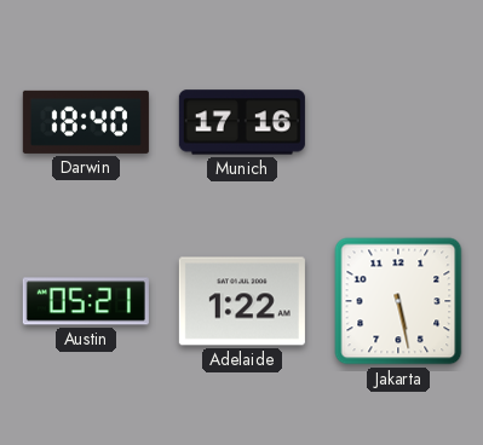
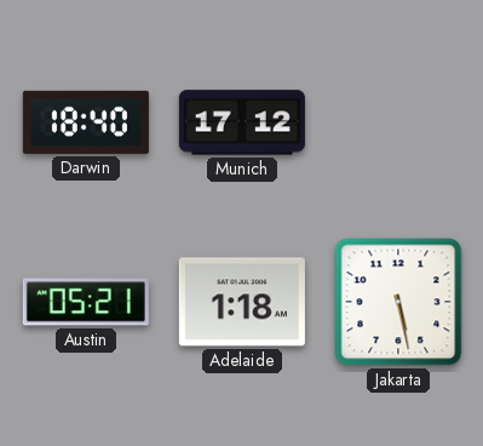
Munich: 17:16 -> 17:12 (242, 122)
Adelaide: 1:22 -> 1:18 (242, 302)
